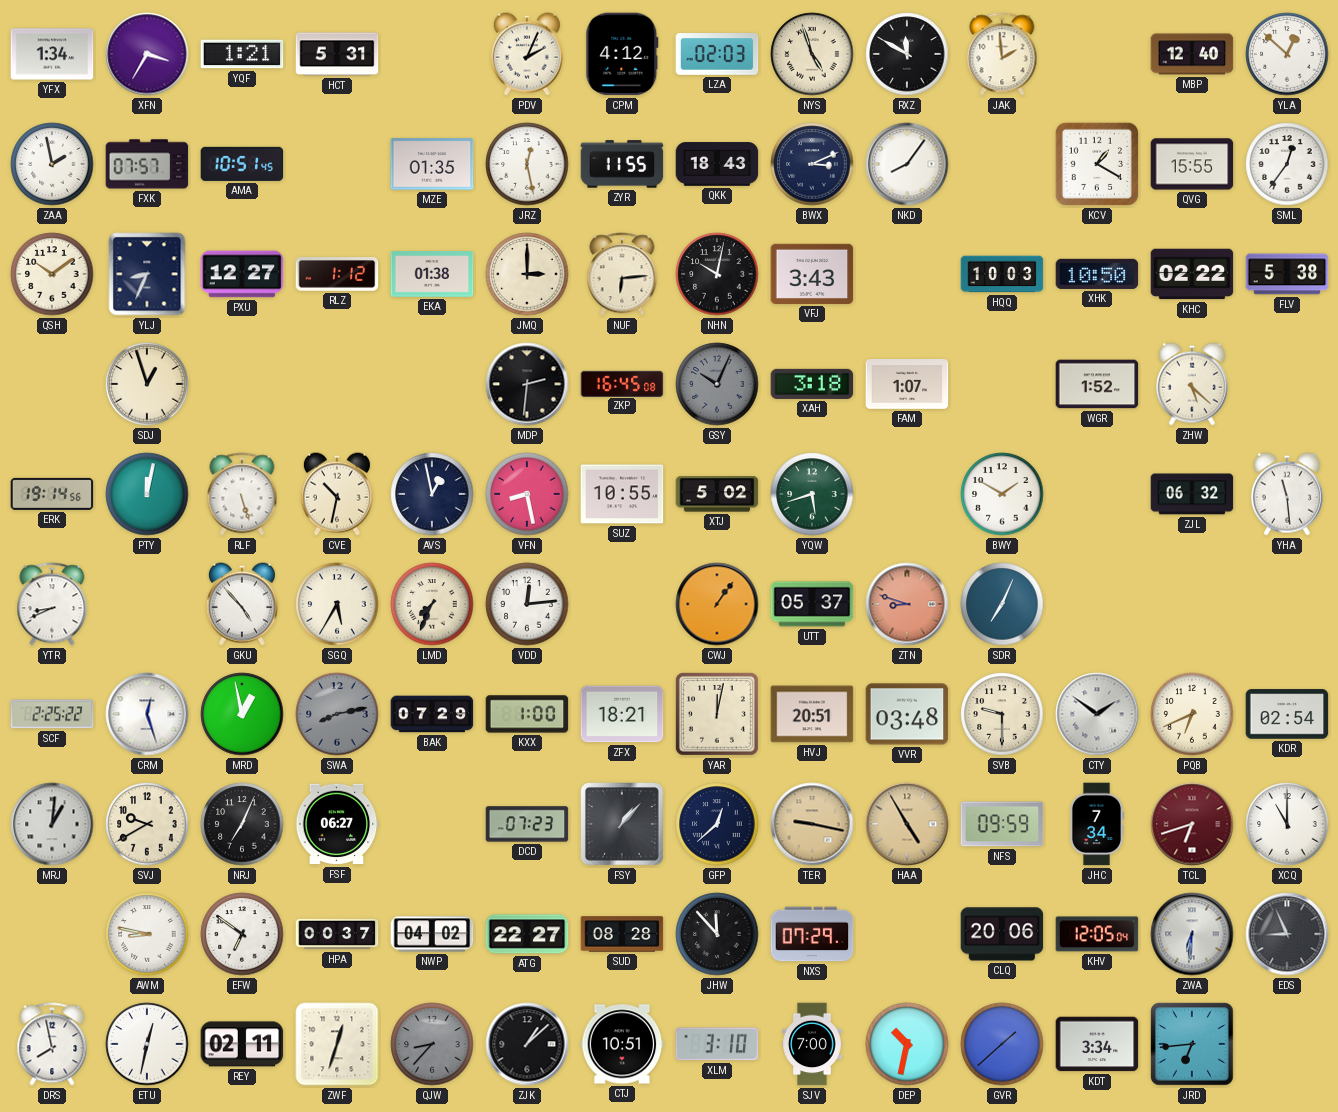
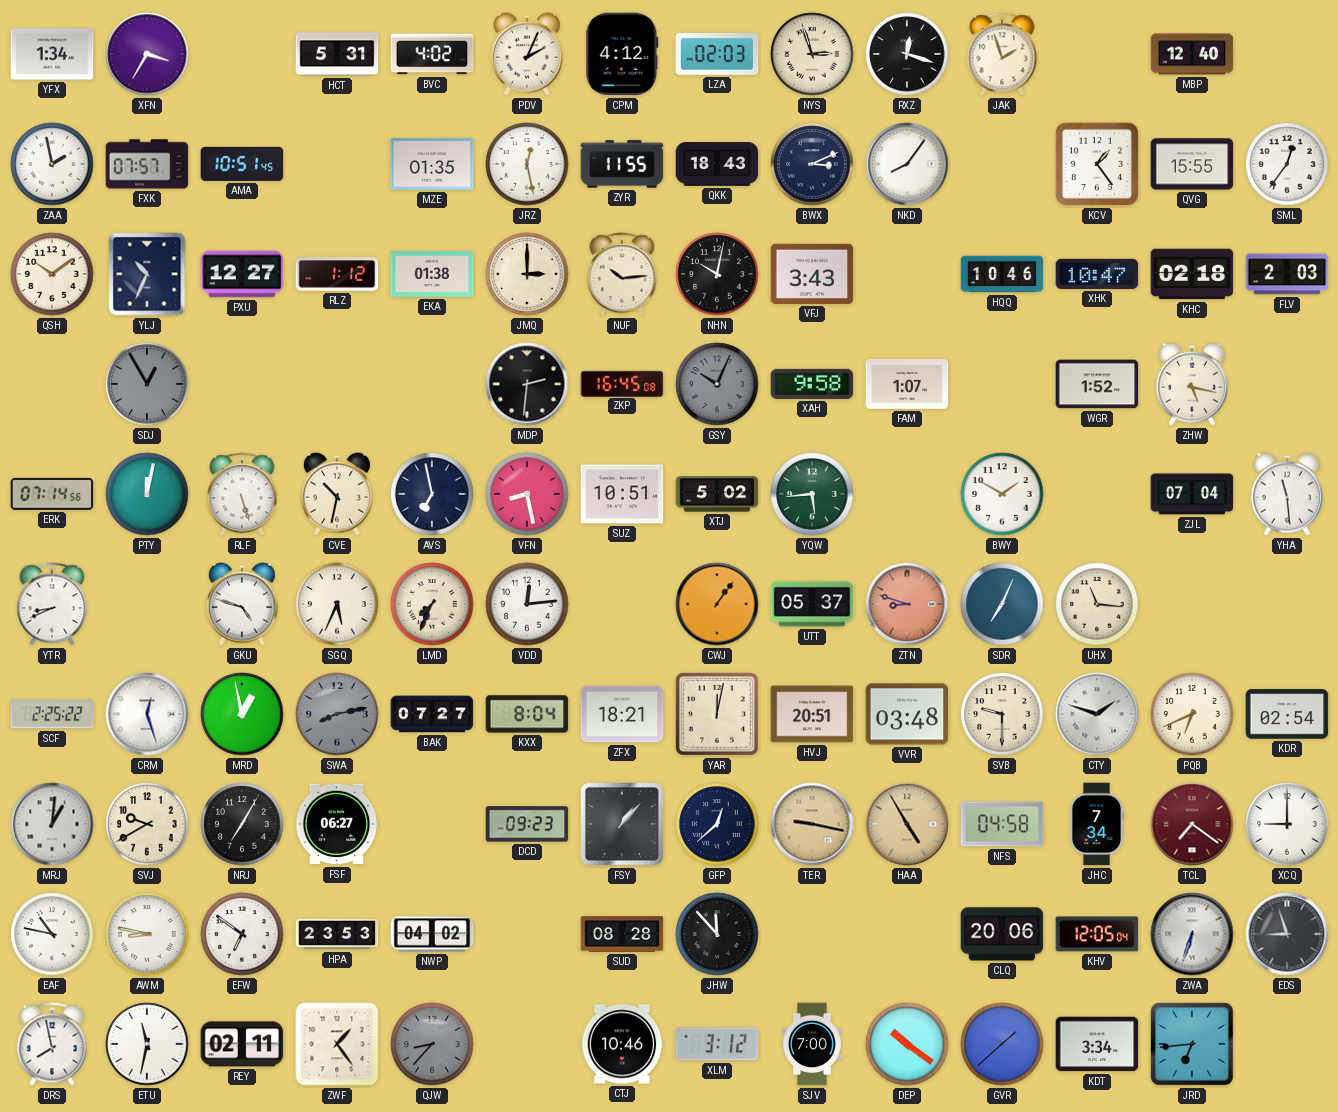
YQF: 1:21 -> none (242, 54)
BVC: none -> 4:02 (432, 54)
NYS: 4:57 -> 2:57 (812, 54)
RXZ: 11:50 -> 12:18 (907, 54)
JAK: 1:59 -> 1:57 (1002, 54)
YLA: 12:52 -> none (1287, 54)
KCV: 1:20 -> 1:24 (1097, 164)
YLJ: 8:34 -> 10:34 (147, 274)
NUF: 6:14 -> 10:14 (622, 274)
HQQ: 10:03 -> 10:46 (1002, 274)
XHK: 10:50 -> 10:47 (1097, 274)
KHC: 02:22 -> 02:18 (1192, 274)
FLV: 5:38 -> 2:03 (1287, 274)
SDJ: 12:57 -> 12:55 (147, 384)
SDJ dial: cream -> grey (147, 384)
XAH: 3:18 -> 9:58 (812, 384)
ZHW: 5:22 -> 5:17 (1192, 384)
ERK: 19:14 -> 07:14 (52, 494)
AVS: 12:58 -> 6:58 (432, 494)
SUZ: 10:55 -> 10:51 (622, 494)
YQW: 5:42 -> 5:44 (812, 494)
ZJL: 06:32 -> 07:04 (1192, 494)
GKU: 4:53 -> 4:48 (242, 604)
SGQ: 5:35 -> 5:34 (337, 604)
UHX: none -> 11:16 (1097, 604)
BAK: 07:29 -> 07:27 (432, 714)
KXX: 1:00 -> 8:04 (527, 714)
CTY: 1:51 -> 1:48 (1097, 714)
NRJ: 7:04 -> 7:05 (242, 824)
DCD: 07:23 -> 09:23 (527, 824)
NFS: 09:59 -> 04:58 (1002, 824)
TCL: 6:42 -> 7:21 (1192, 824)
XCQ: 11:00 -> 9:00 (1287, 824)
EAF: none -> 10:47 (52, 934)
HPA: 00:37 -> 23:53 (337, 934)
ATG: 22:27 -> none (527, 934)
NXS: 07:29 -> none (812, 934)
ZWA: 6:31 -> 6:33 (1192, 934)
EDS: 8:56 -> 8:57 (1287, 934)
ETU: 12:32 -> 11:32 (147, 1044)
ZWF: 12:33 -> 1:24 (337, 1044)
ZJK: 1:08 -> none (527, 1044)
CTJ: 10:51 -> 10:46 (622, 1044)
XLM: 3:10 -> 3:12 (717, 1044)
DEP: 10:32 -> 10:21 (907, 1044)
